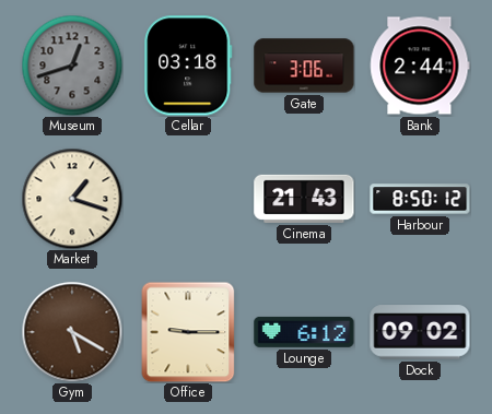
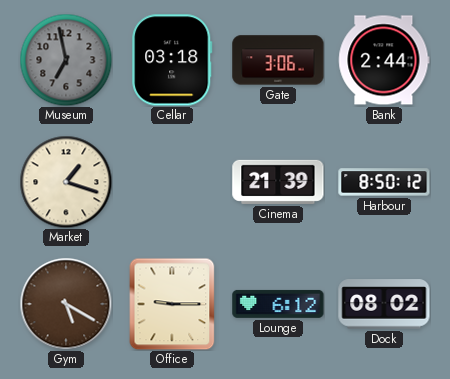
Museum: 12:42 -> 6:58 (66, 60)
Cinema: 21:43 -> 21:39 (278, 182)
Dock: 09:02 -> 08:02 (384, 304)
